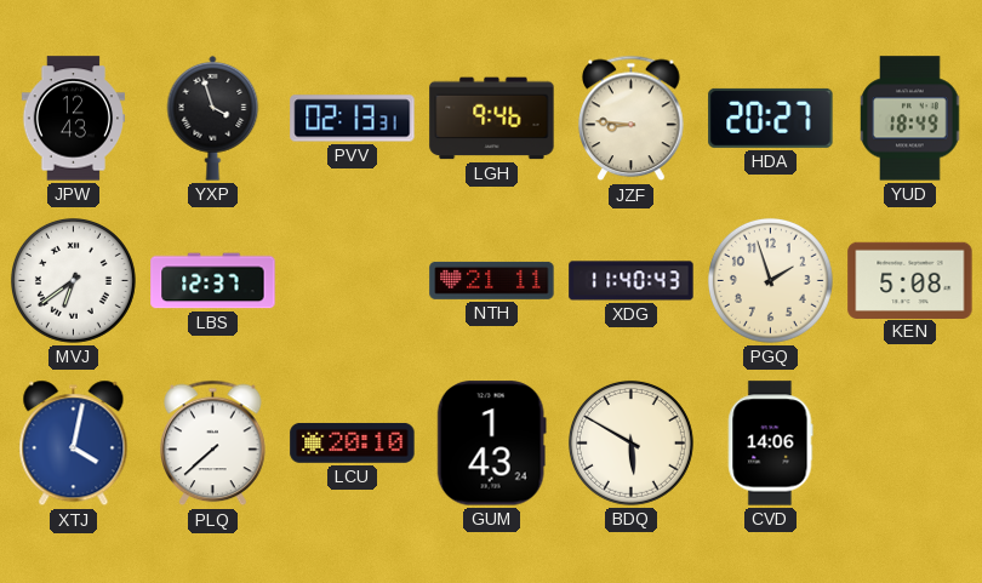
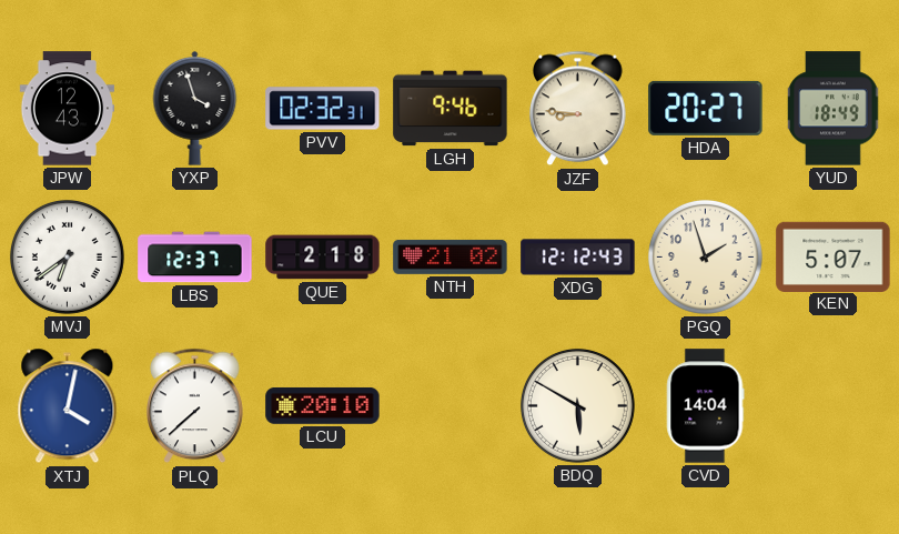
PVV: 02:13 -> 02:32 (323, 109)
QUE: none -> 2:18 (323, 258)
NTH: 21:11 -> 21:02 (451, 256)
XDG: 11:40 -> 12:12 (578, 258)
KEN: 5:08 -> 5:07 (834, 256)
GUM: 1:43 -> none (491, 444)
CVD: 14:06 -> 14:04 (705, 406)
